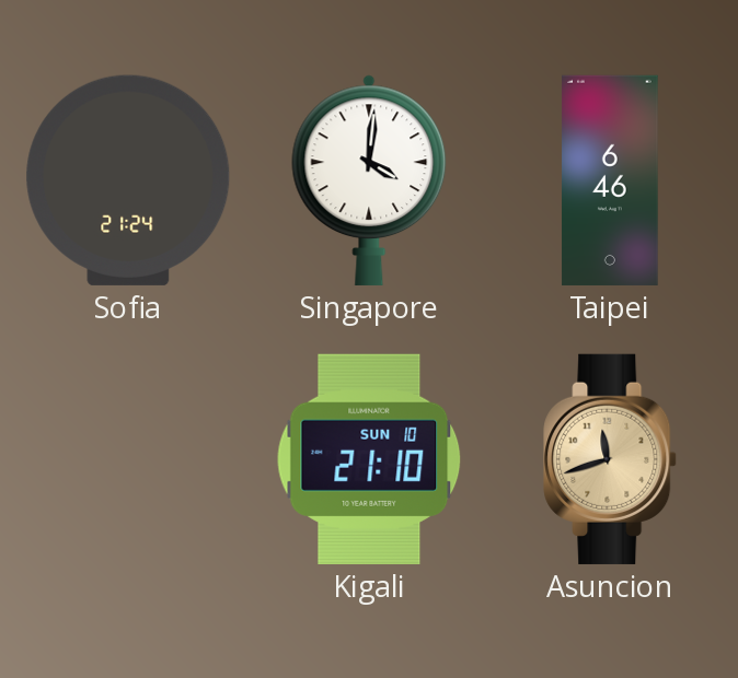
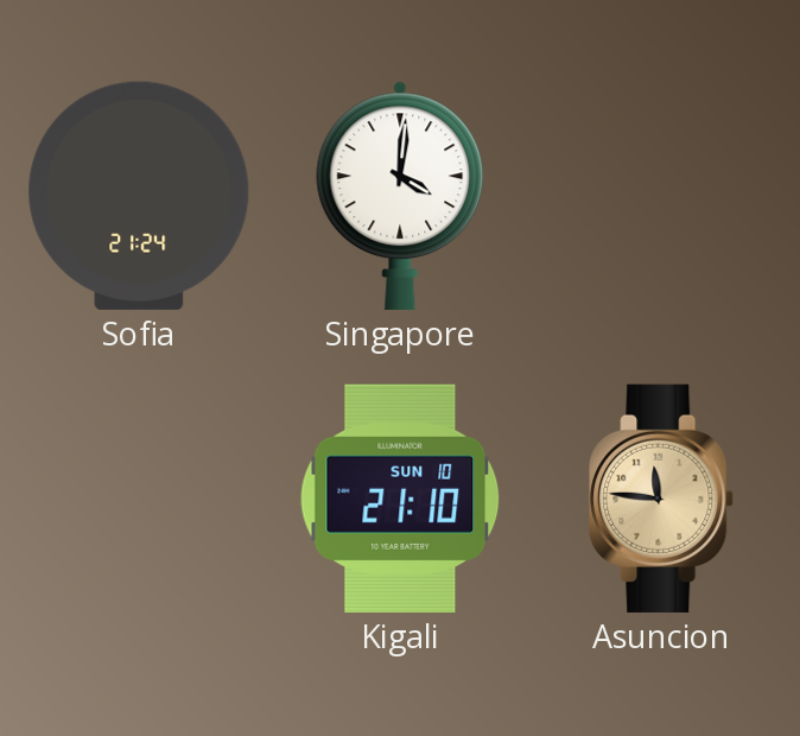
Taipei: 6:46 -> none (610, 180)
Asuncion: 11:42 -> 11:46 (661, 499)
